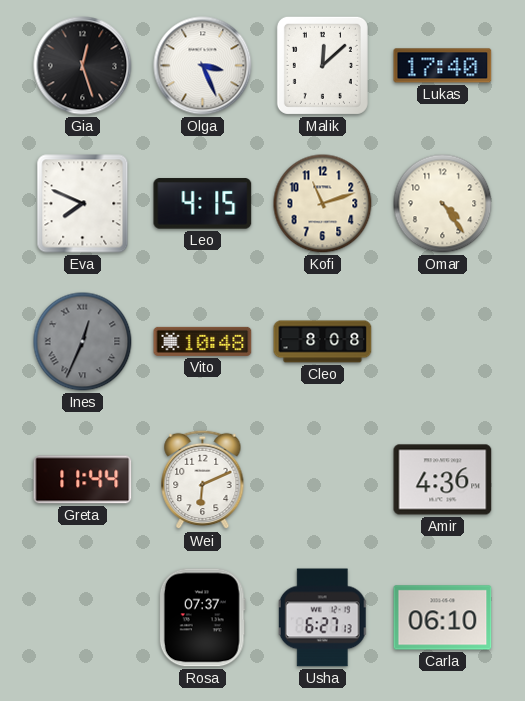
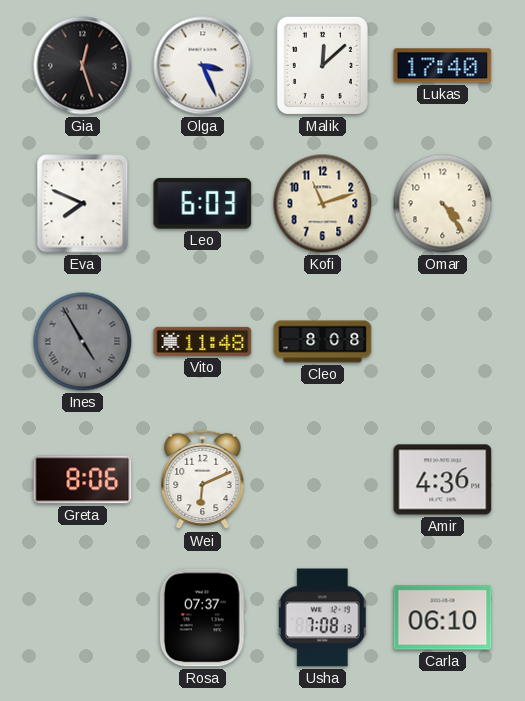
Leo: 4:15 -> 6:03 (203, 204)
Ines: 12:34 -> 4:55 (83, 342)
Vito: 10:48 -> 11:48 (203, 341)
Greta: 11:44 -> 8:06 (83, 480)
Usha: 6:27 -> 7:08 (323, 618)
